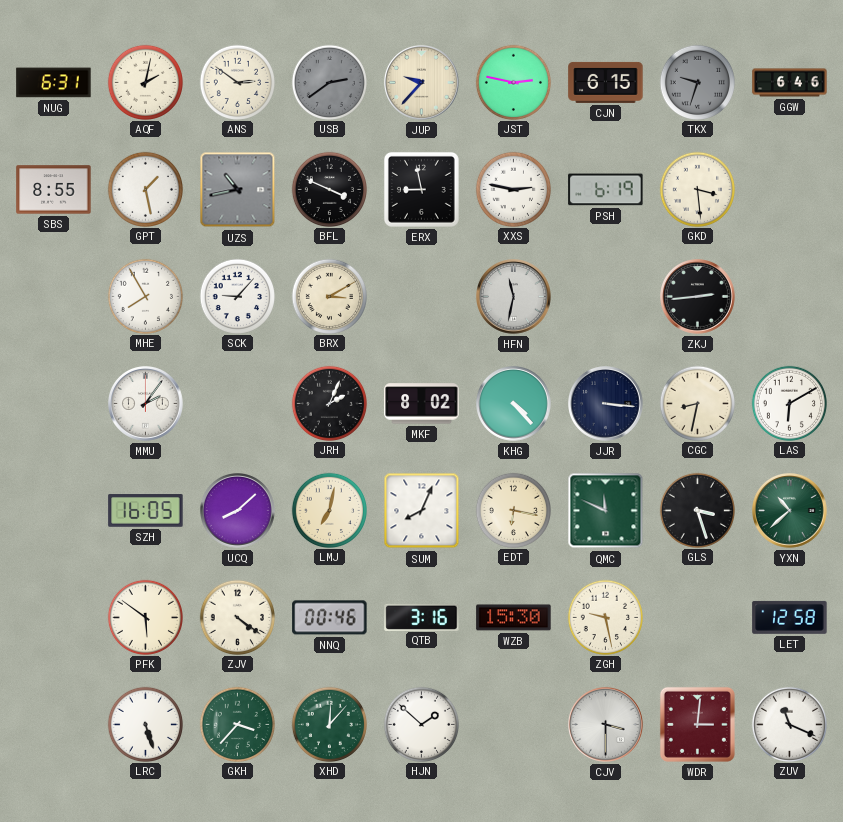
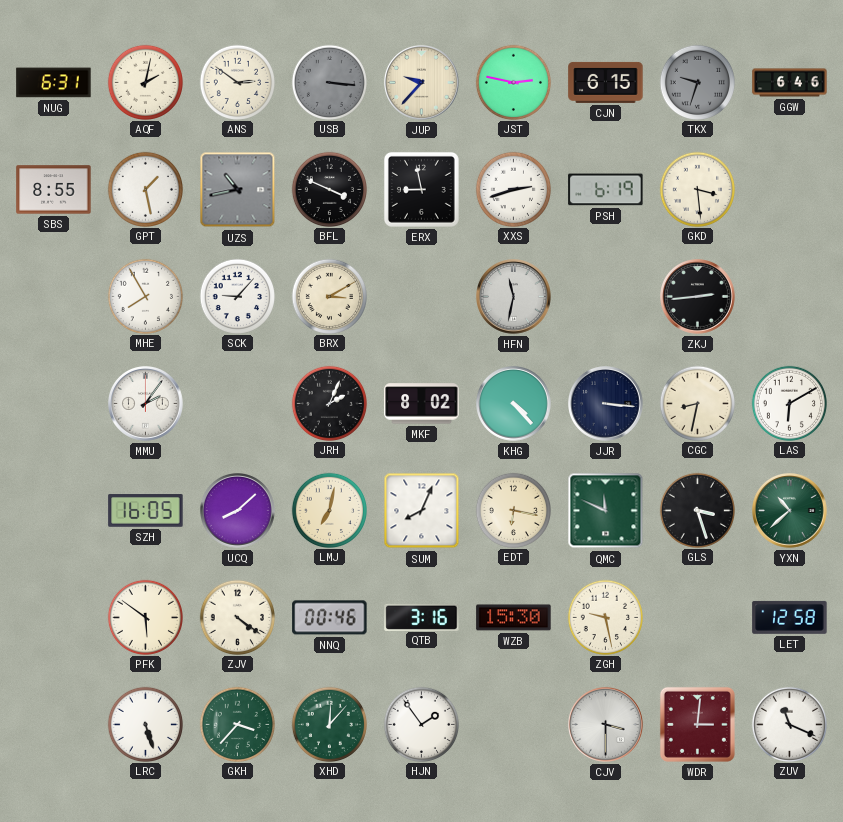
USB: 2:39 -> 3:16 (329, 82)
XXS: 2:47 -> 2:42 (513, 189)
HJN: 1:52 -> 1:54 (421, 724)
